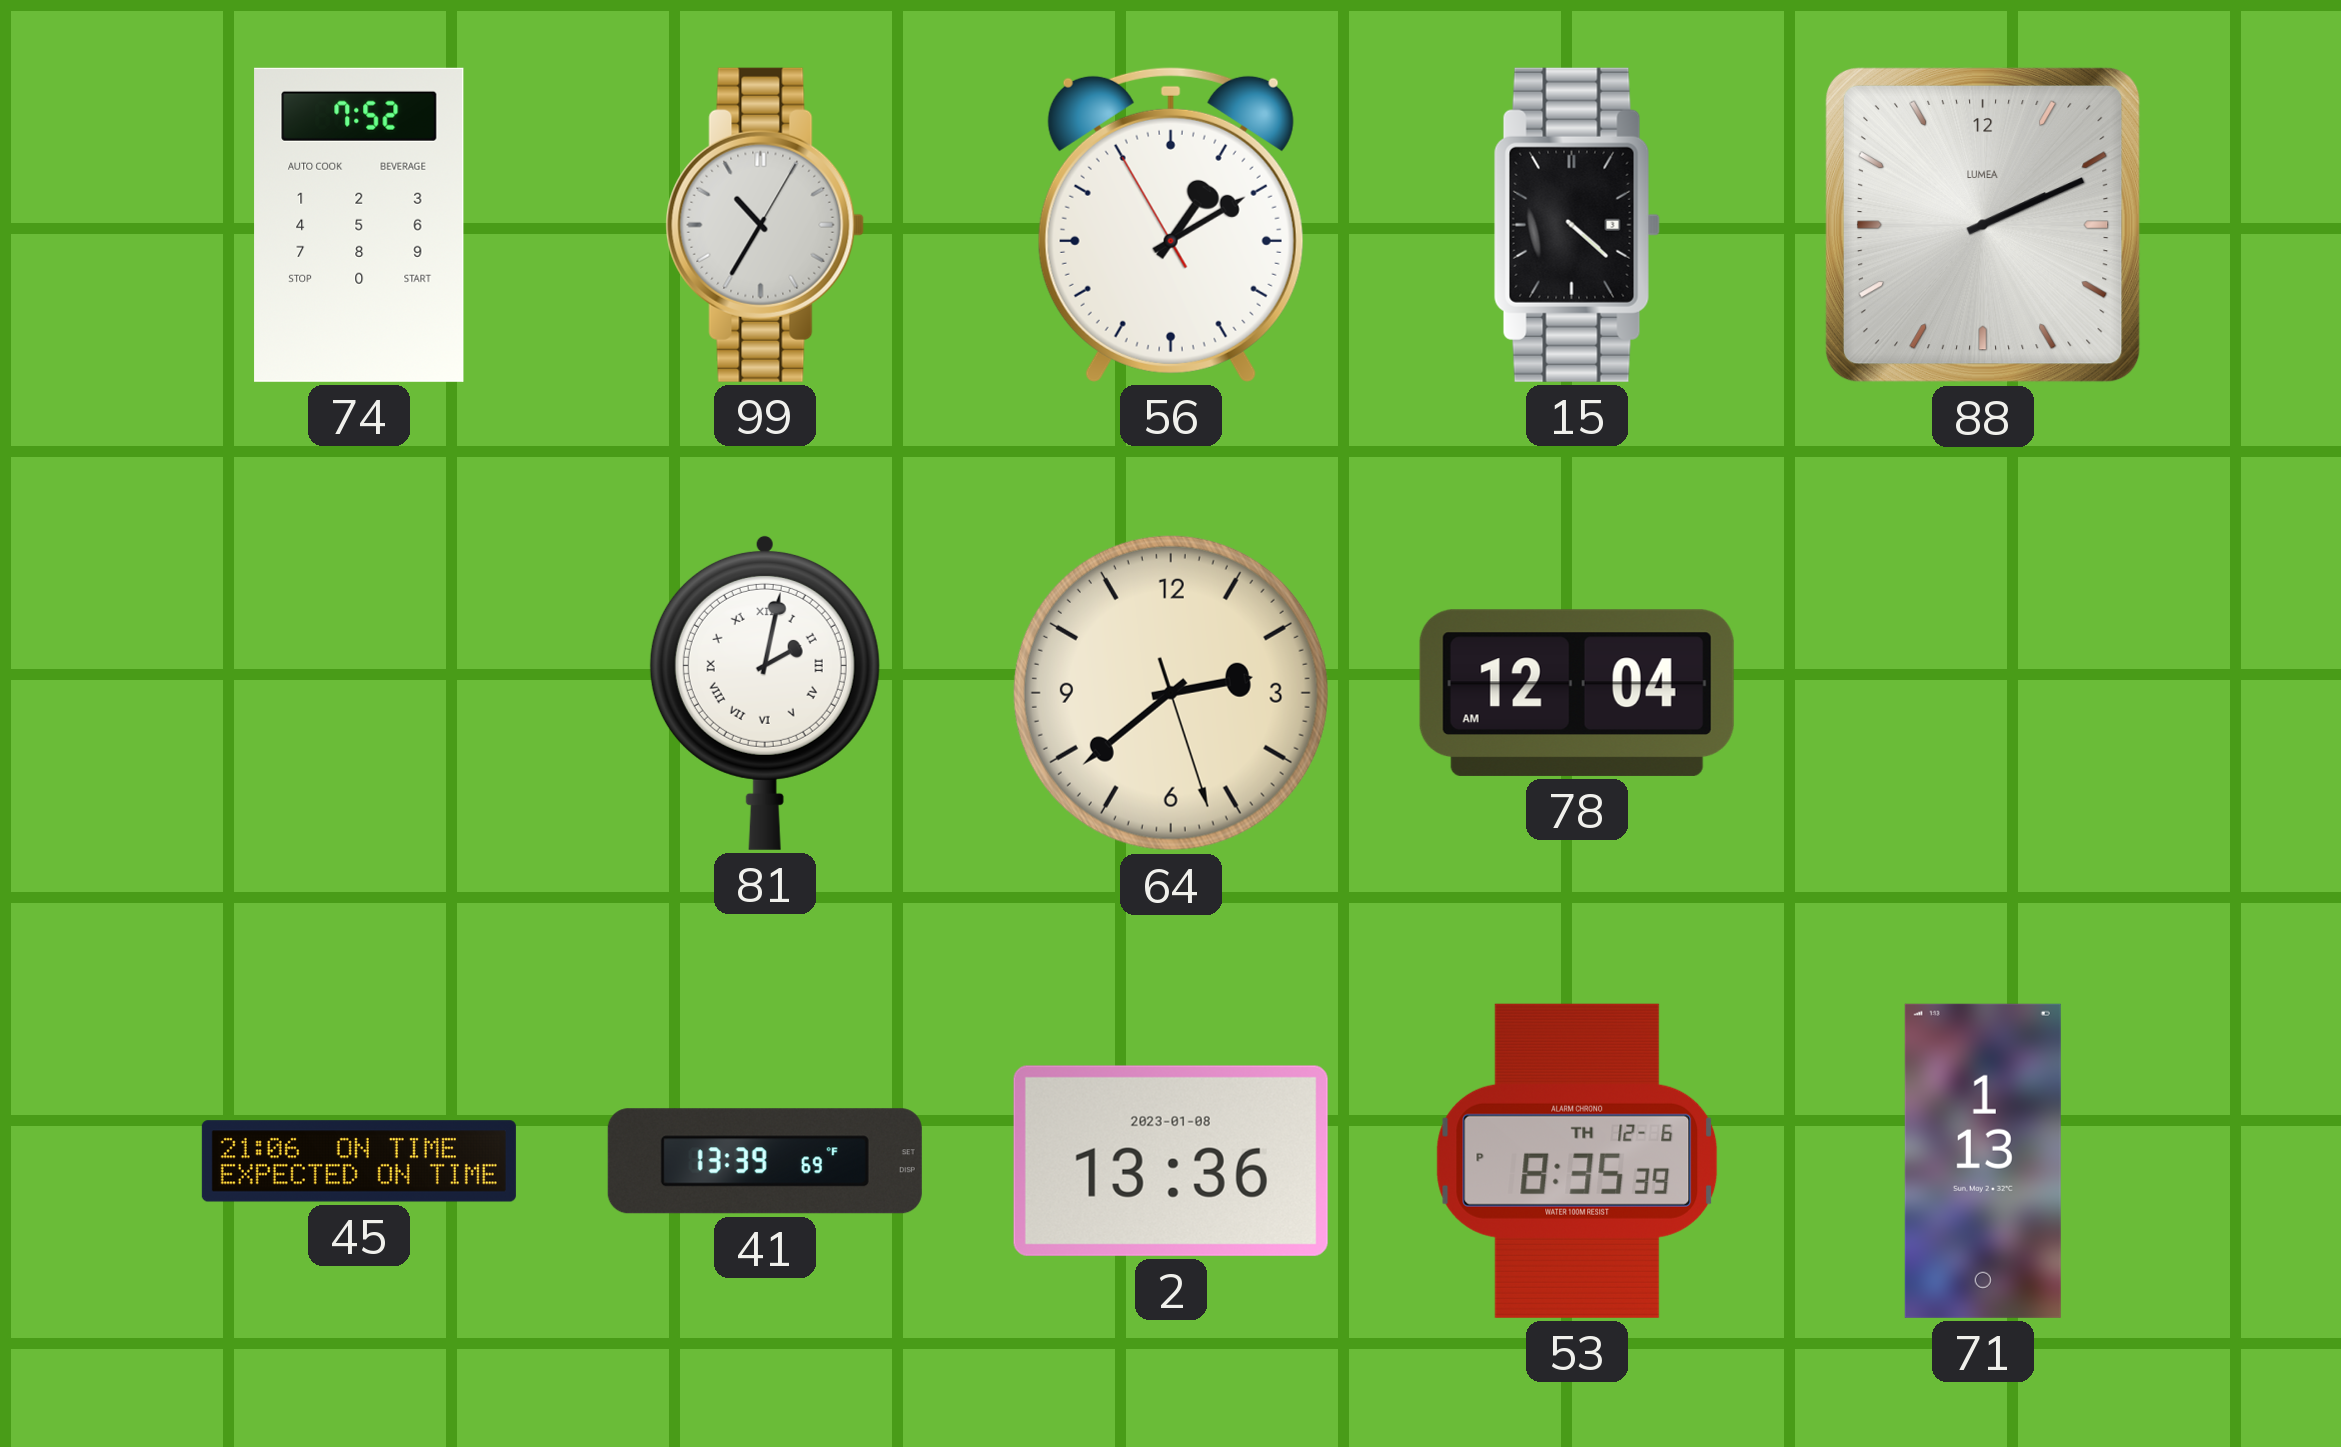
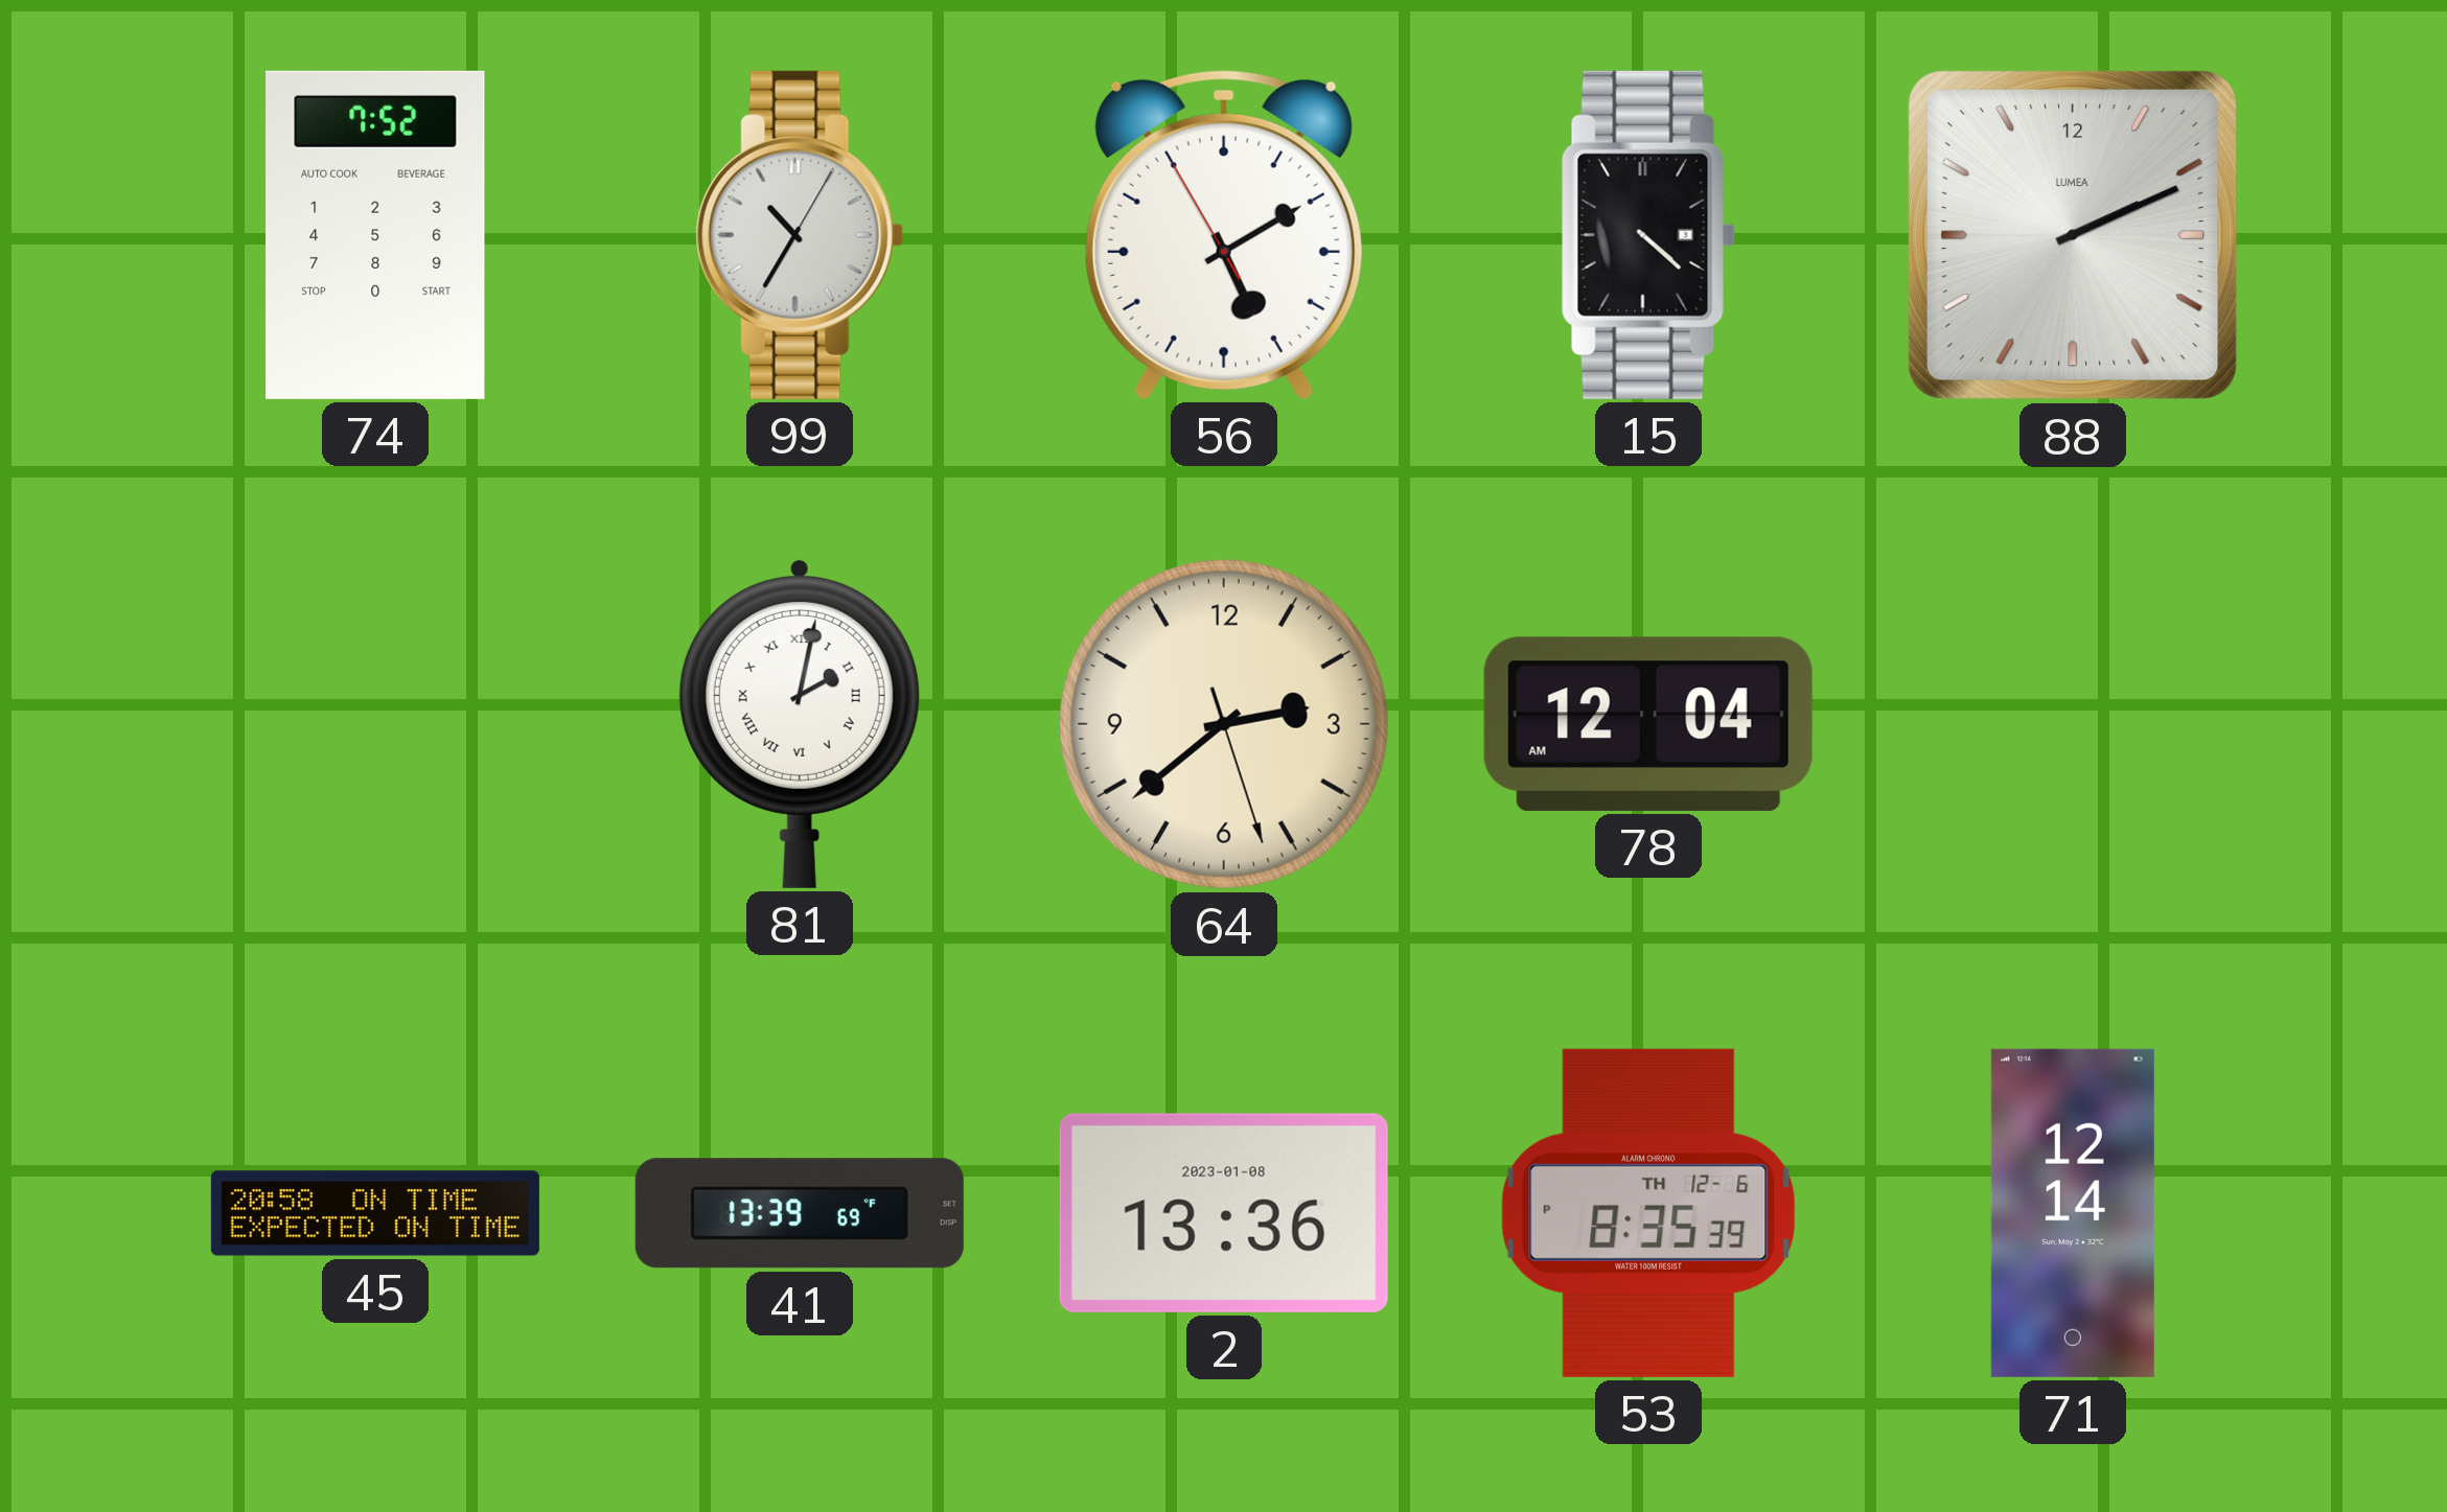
56: 1:09 -> 5:09 (1224, 234)
45: 21:06 -> 20:58 (375, 1213)
71: 1:13 -> 12:14 (2073, 1213)
